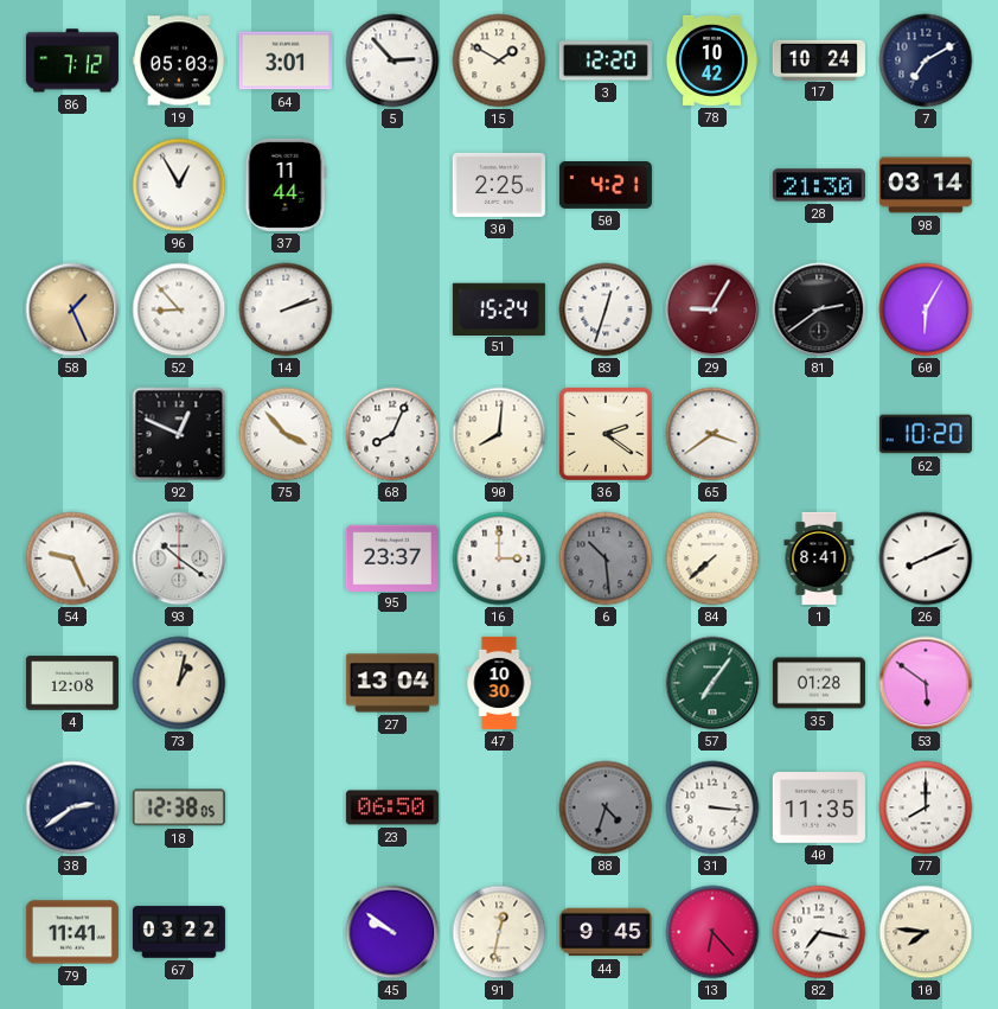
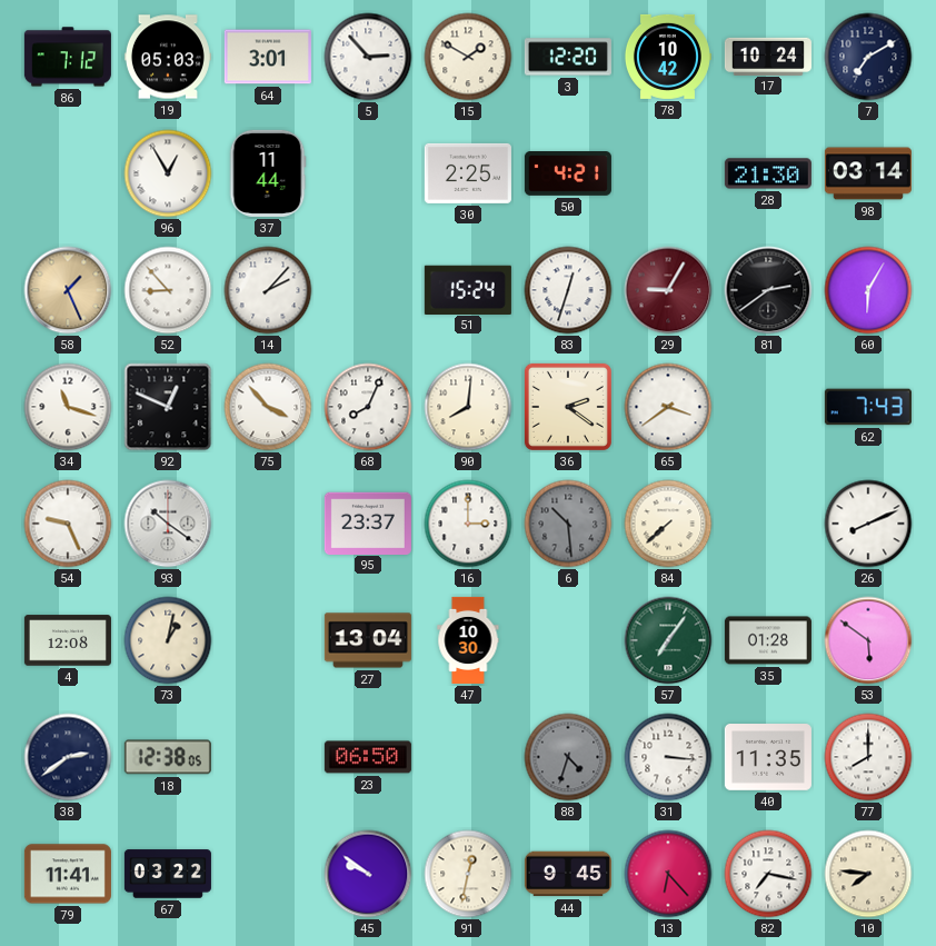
14: 2:12 -> 2:07 (268, 290)
34: none -> 11:18 (68, 407)
62: 10:20 -> 7:43 (868, 407)
1: 8:41 -> none (819, 558)
